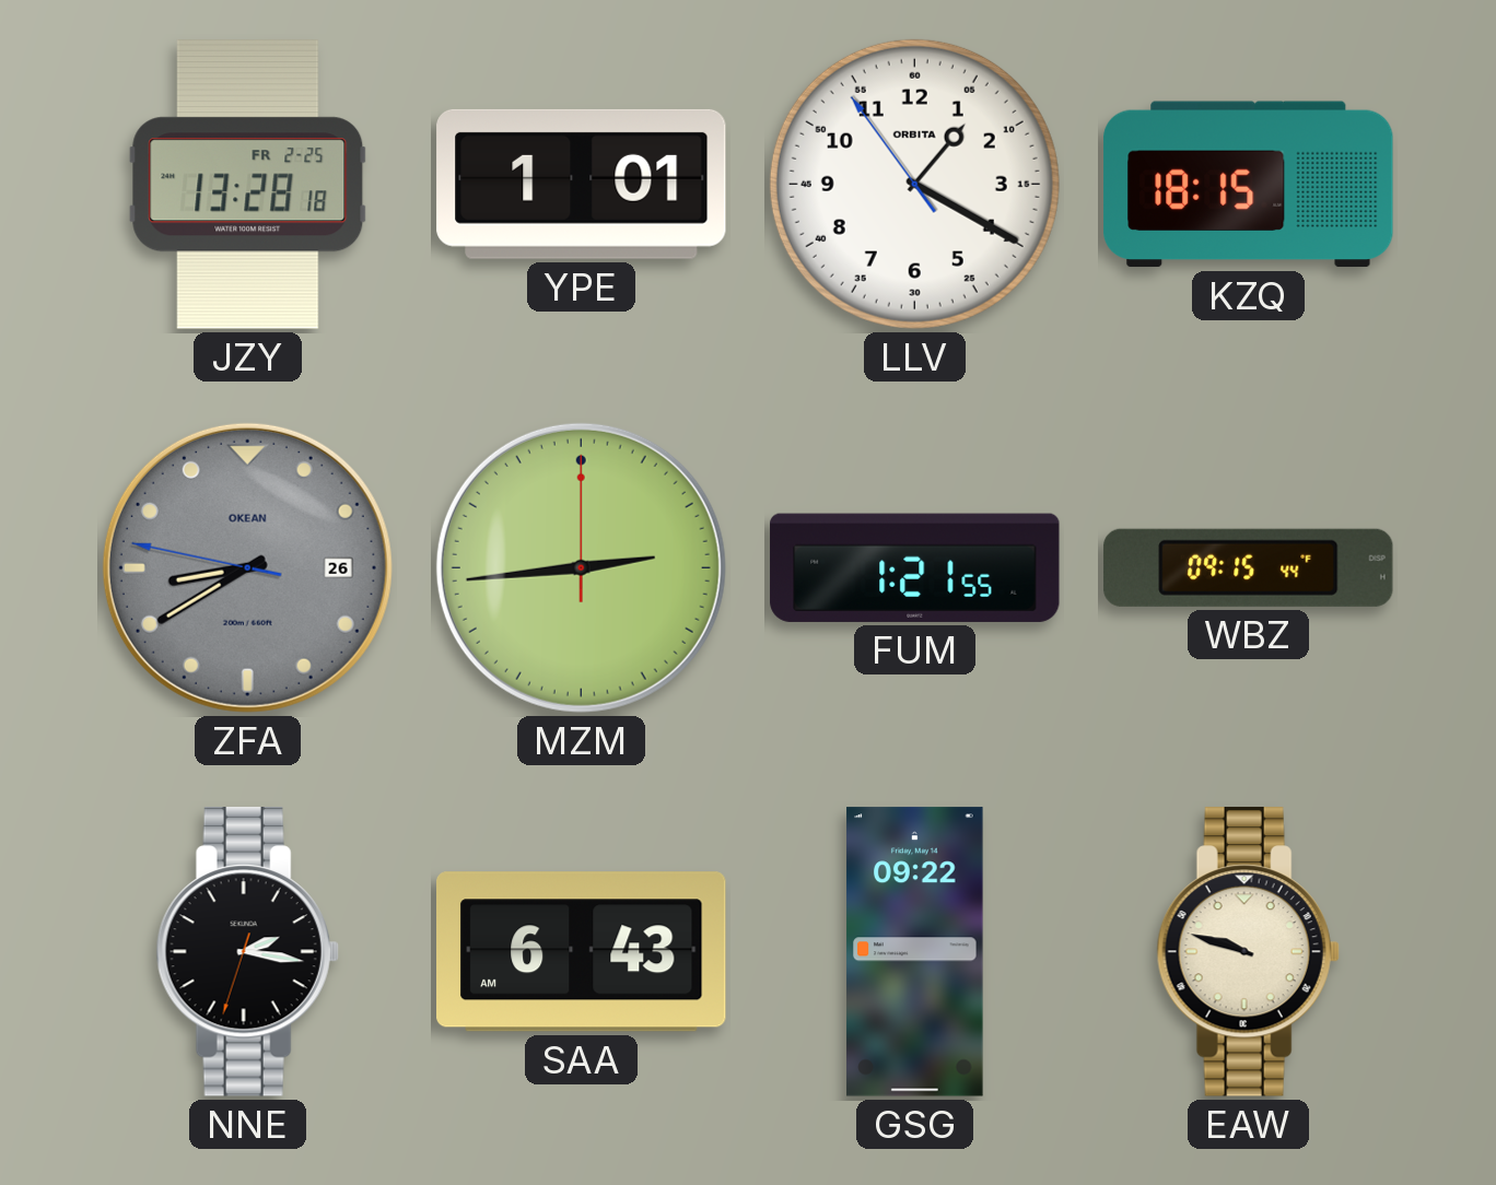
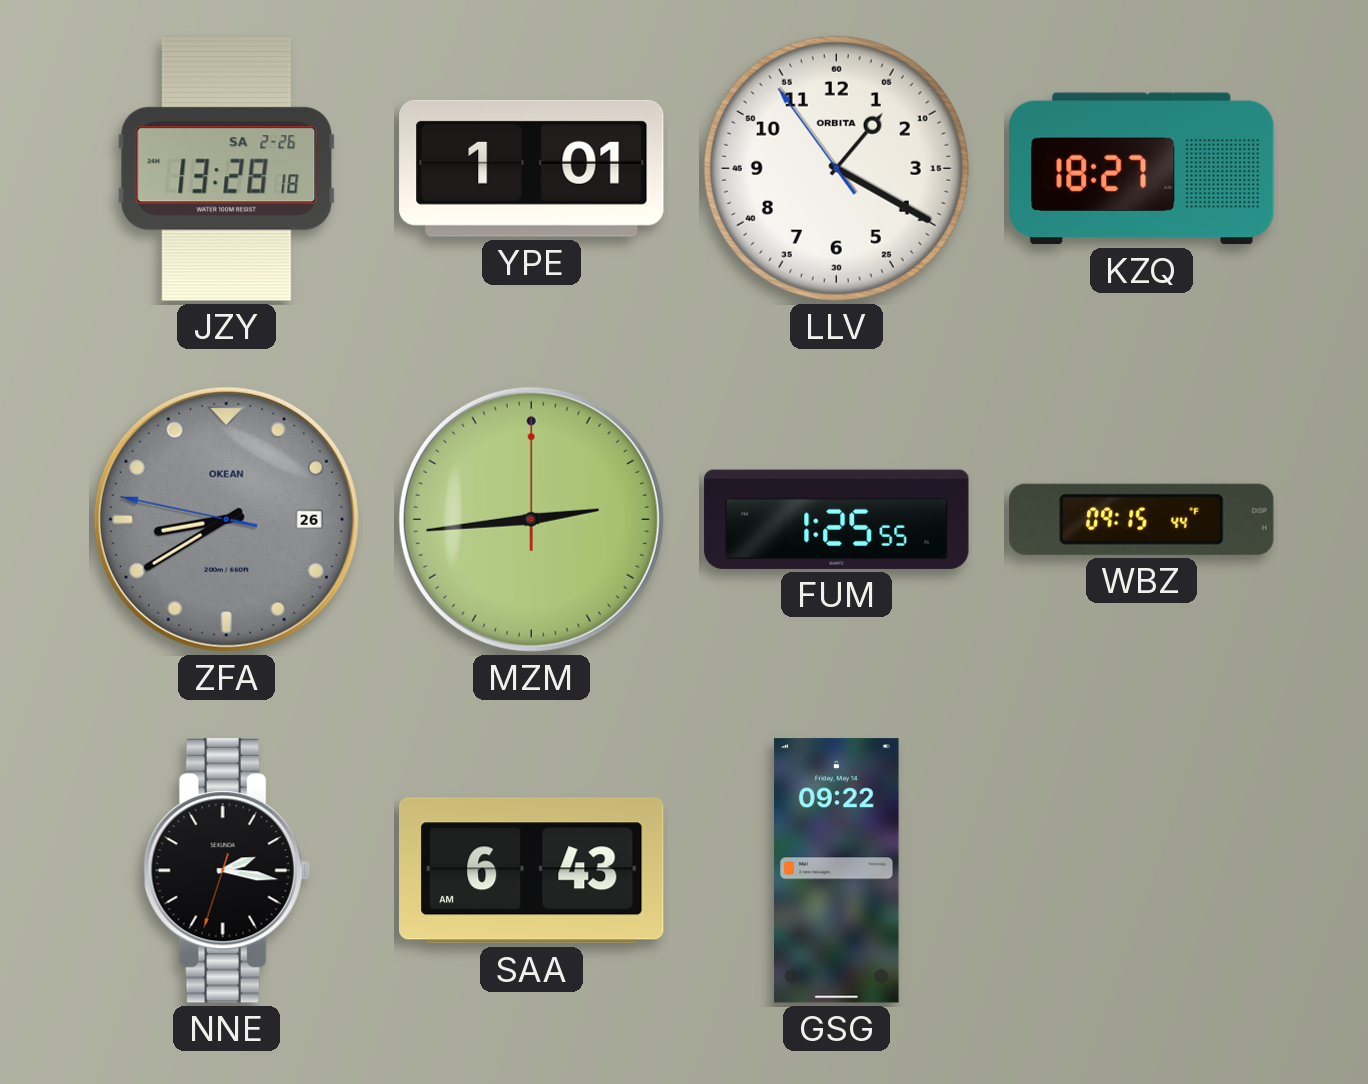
JZY date: FR 2-25 -> SA 2-26 (227, 169)
KZQ: 18:15 -> 18:27 (1142, 169)
FUM: 1:21 -> 1:25 (837, 519)
EAW: 9:48 -> none (1248, 952)
